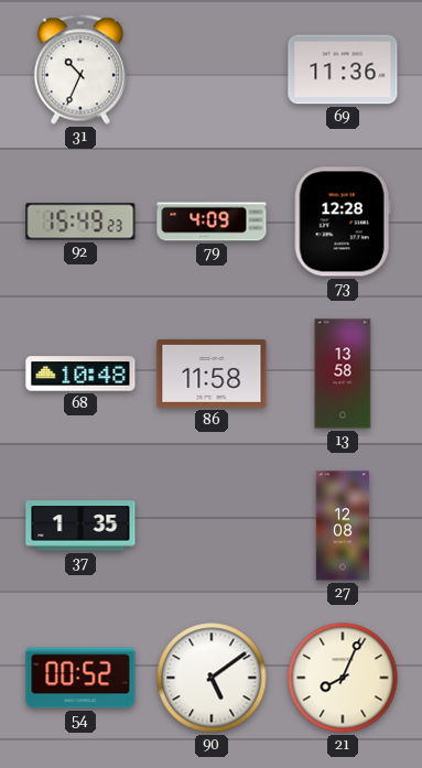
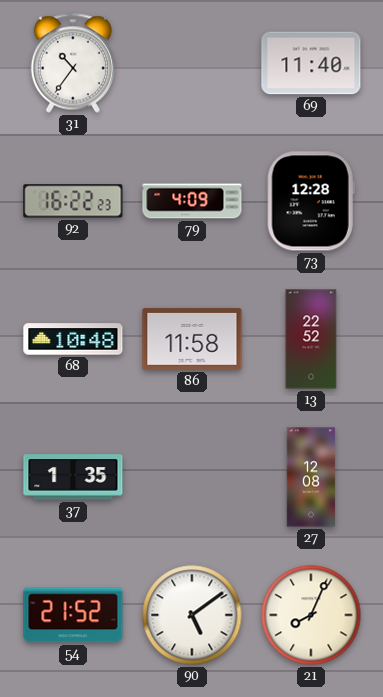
31: 10:34 -> 10:36 (73, 63)
69: 11:36 -> 11:40 (311, 63)
92: 15:49 -> 16:22 (73, 201)
13: 13:58 -> 22:52 (311, 339)
54: 00:52 -> 21:52 (73, 615)
